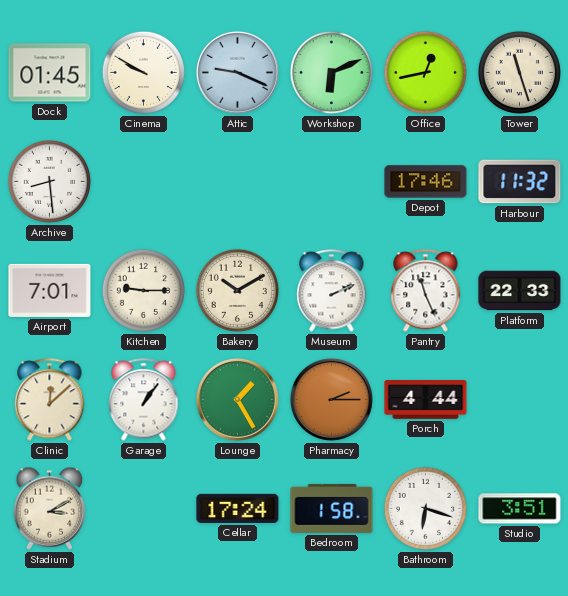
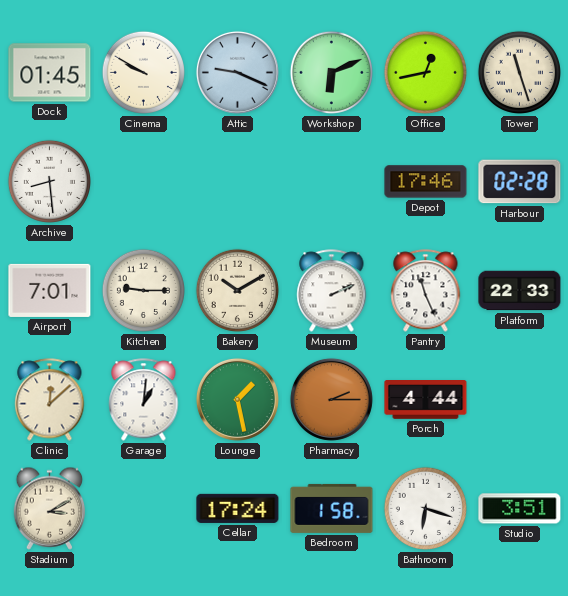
Harbour: 11:32 -> 02:28 (520, 182)
Garage: 1:06 -> 1:01 (144, 400)
Lounge: 1:25 -> 1:28 (237, 399)
